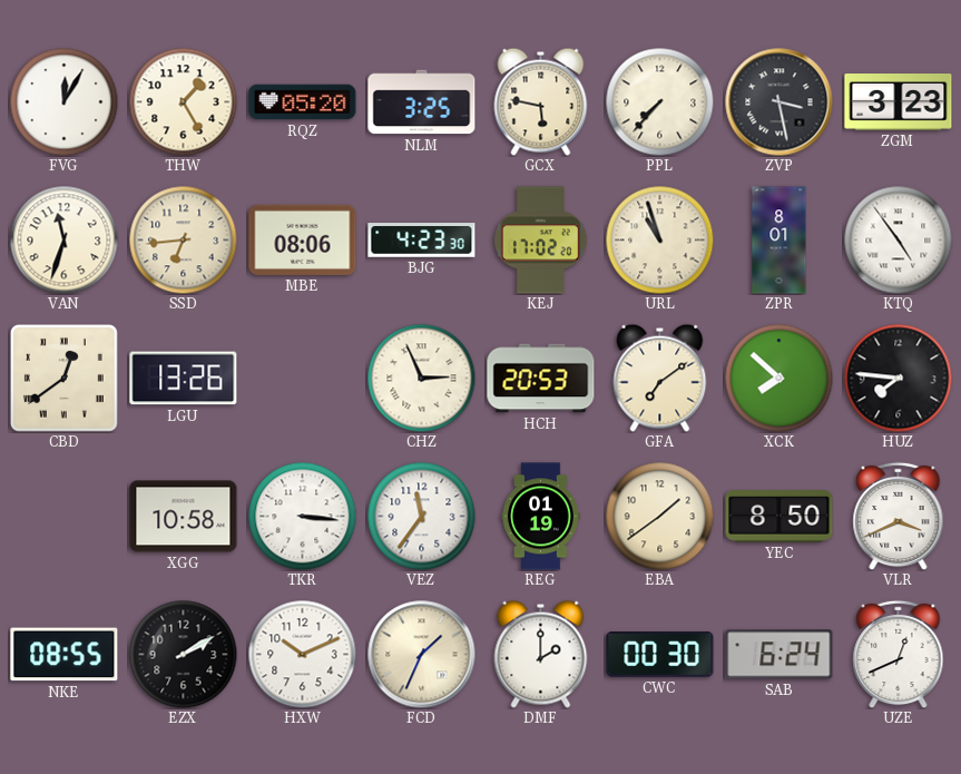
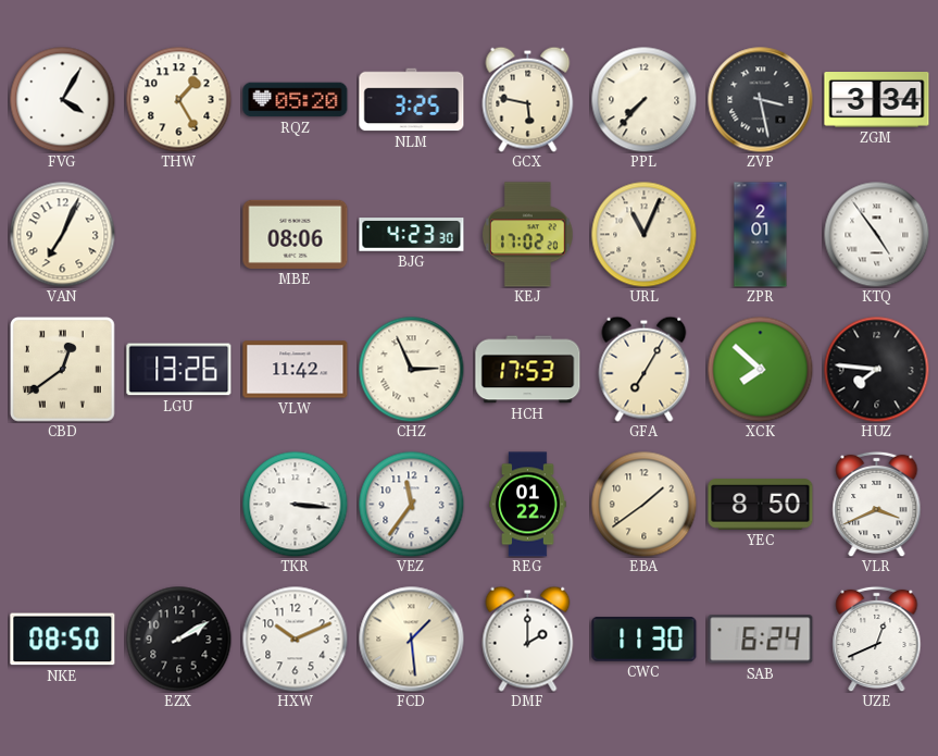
FVG: 12:05 -> 4:05 (62, 99)
ZGM: 3:23 -> 3:34 (877, 100)
VAN: 11:33 -> 7:04 (62, 234)
SSD: 6:44 -> none (183, 239)
URL: 10:57 -> 11:04 (643, 234)
ZPR: 8:01 -> 2:01 (761, 235)
VLW: none -> 11:42 (296, 370)
HCH: 20:53 -> 17:53 (528, 370)
GFA: 7:09 -> 7:05 (645, 369)
XGG: 10:58 -> none (184, 517)
REG: 01:19 -> 01:22 (528, 505)
NKE: 08:55 -> 08:50 (63, 640)
FCD: 1:34 -> 1:29 (412, 640)
CWC: 00:30 -> 11:30 (645, 640)
